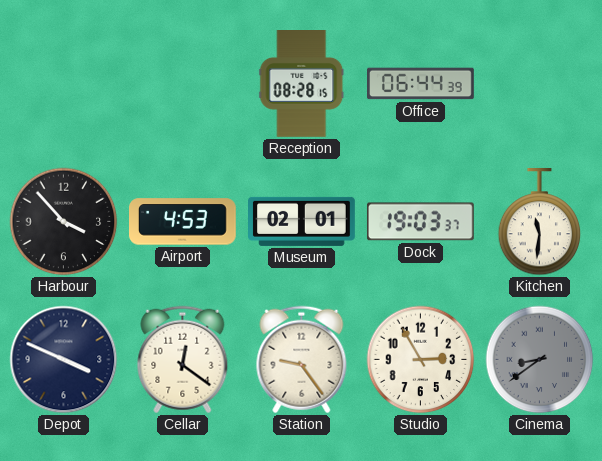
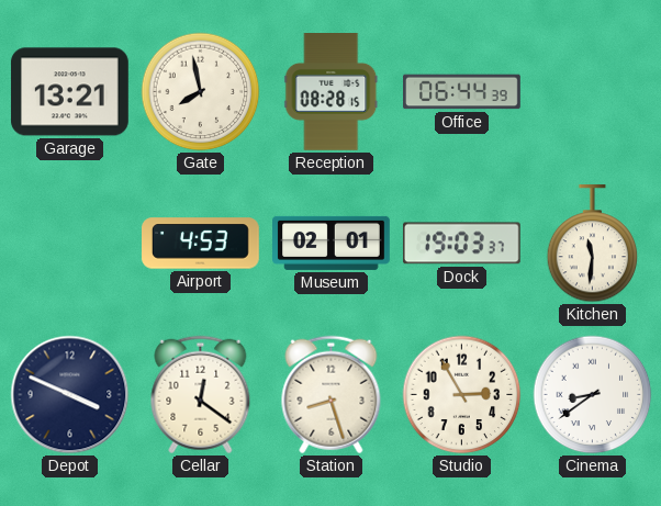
Garage: none -> 13:21 (69, 92)
Gate: none -> 7:58 (201, 92)
Harbour: 3:53 -> none (64, 222)
Station: 9:24 -> 8:27 (332, 395)
Cinema dial: grey -> white (593, 395)
